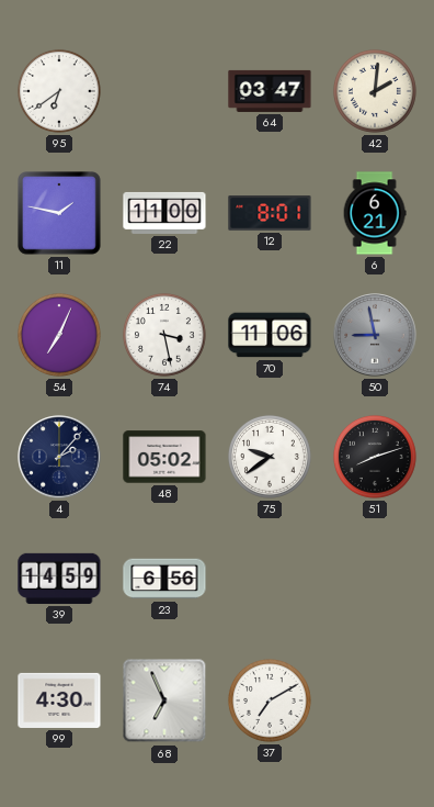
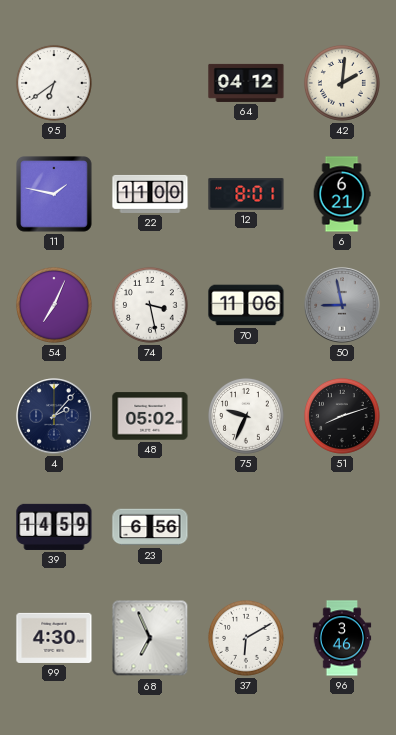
64: 03:47 -> 04:12 (246, 83)
75: 9:39 -> 9:34 (246, 416)
37: 7:10 -> 6:10 (246, 638)
96: none -> 3:46 (342, 638)
